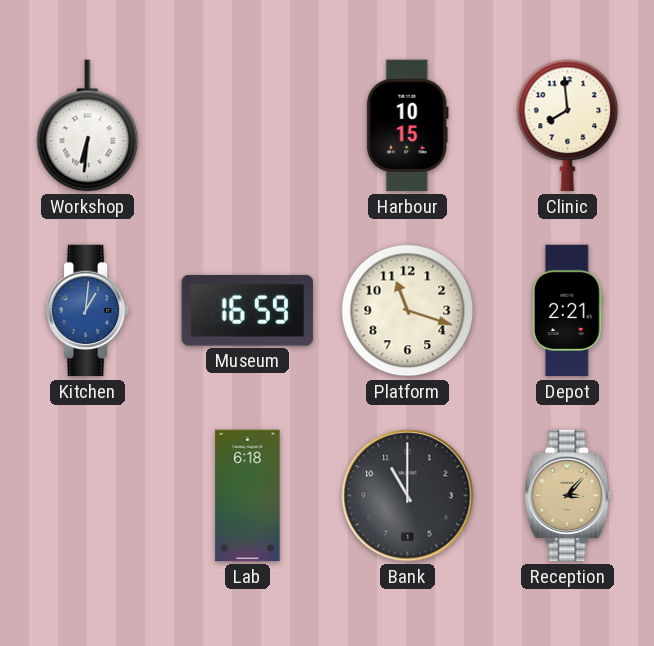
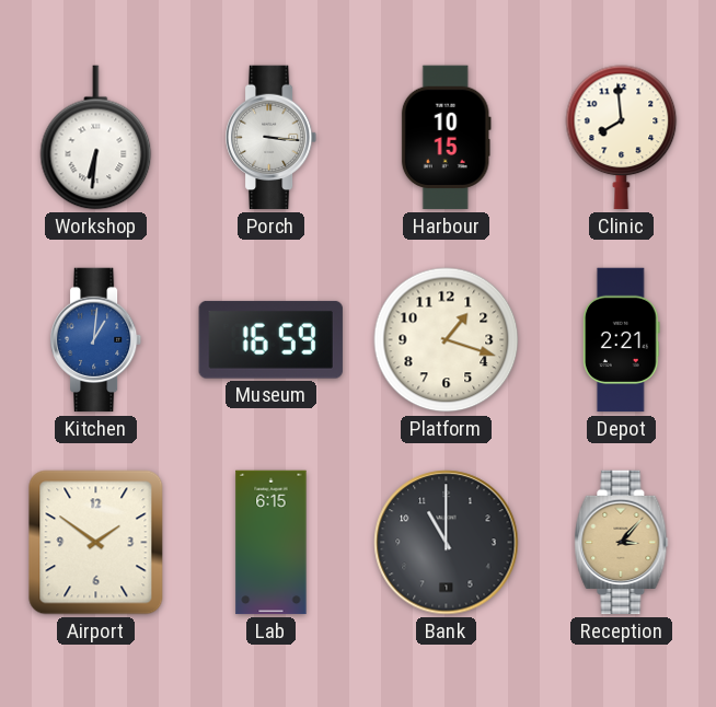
Porch: none -> 3:16 (272, 138)
Platform: 11:18 -> 1:18 (447, 340)
Airport: none -> 1:51 (96, 543)
Lab: 6:18 -> 6:15 (272, 543)
